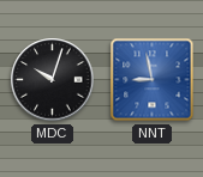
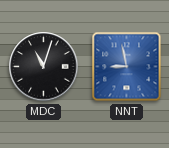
MDC: 10:03 -> 11:03 (44, 67)
